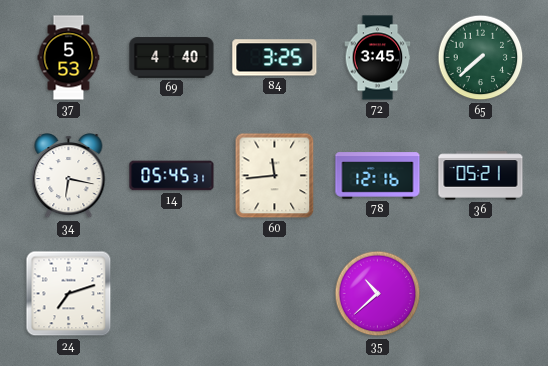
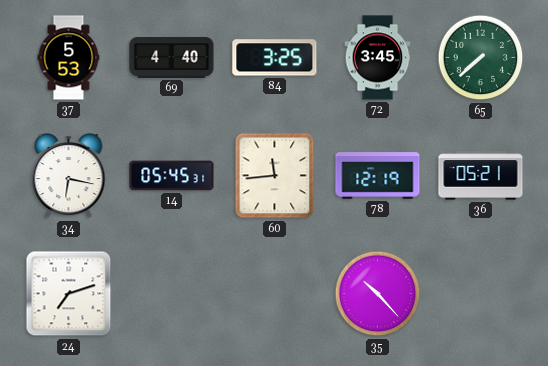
78: 12:16 -> 12:19 (378, 176)
35: 10:38 -> 10:23 (378, 294)
